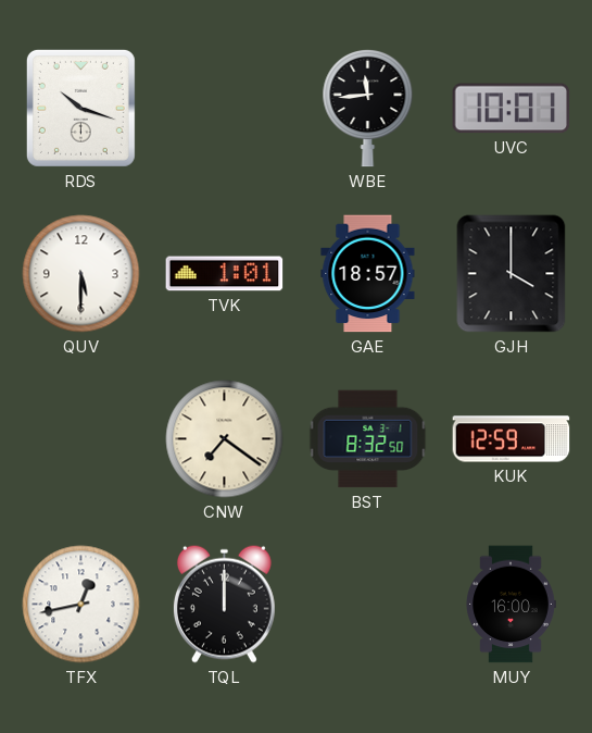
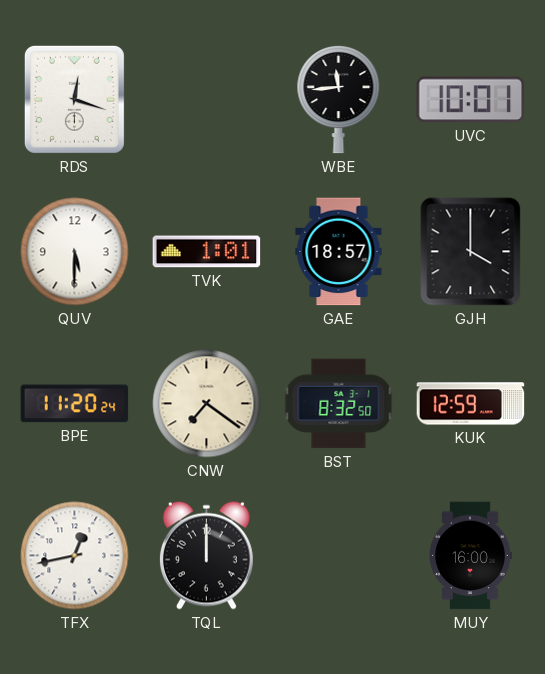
RDS: 10:18 -> 12:18 (74, 99)
BPE: none -> 11:20 (75, 404)
